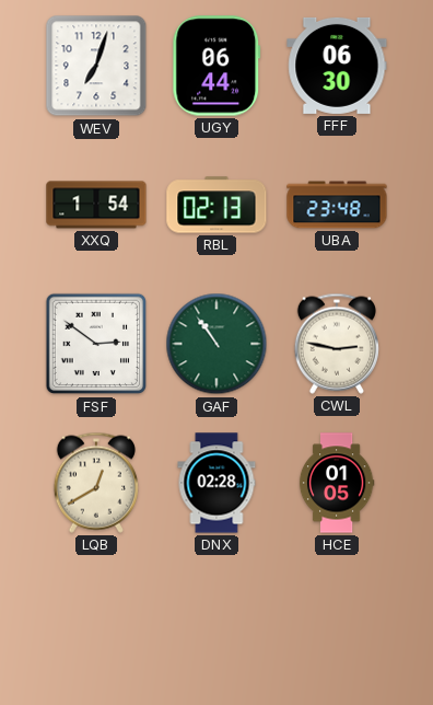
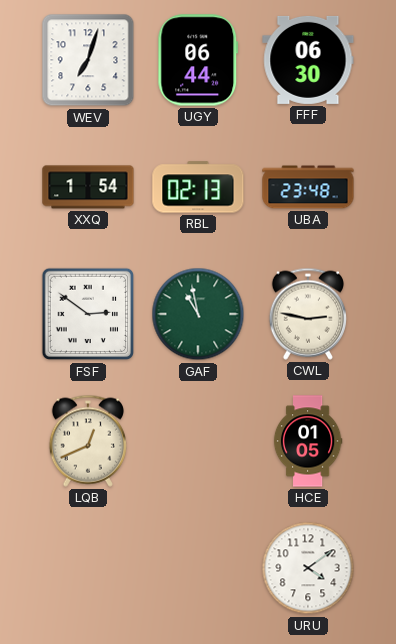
GAF: 10:54 -> 10:58 (198, 314)
LQB: 12:40 -> 12:41 (88, 441)
DNX: 02:28 -> none (216, 483)
URU: none -> 4:09 (308, 568)
